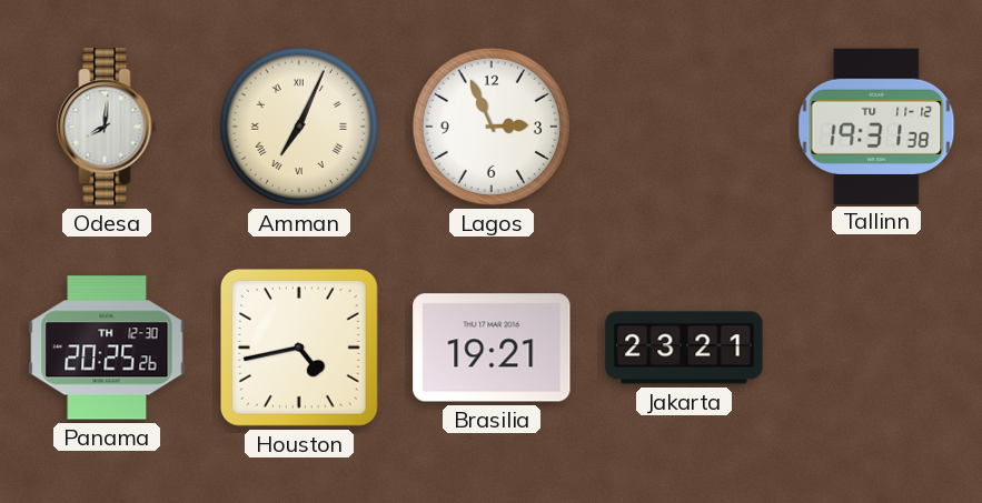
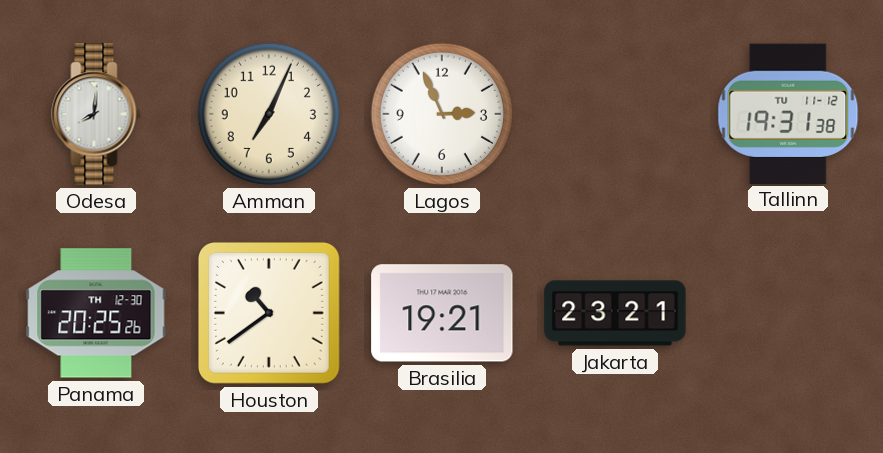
Amman numerals: Roman -> Arabic (269, 114)
Houston: 4:43 -> 10:39 (269, 313)
